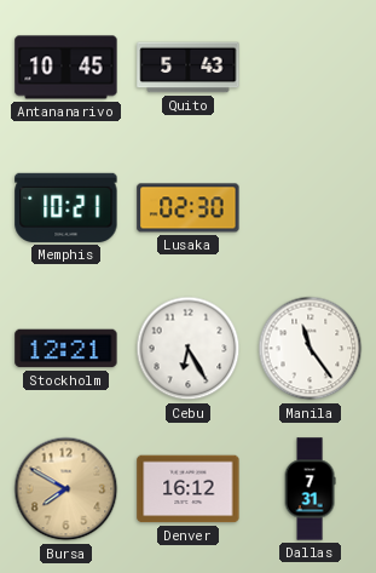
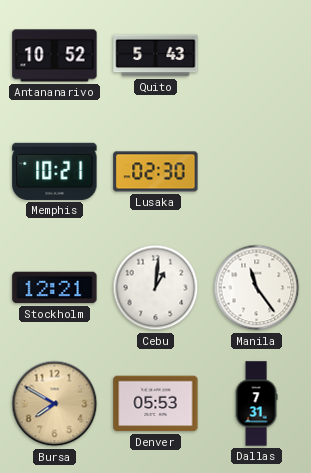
Antananarivo: 10:45 -> 10:52 (55, 56)
Cebu: 6:25 -> 1:01 (156, 288)
Denver: 16:12 -> 05:53 (156, 404)
